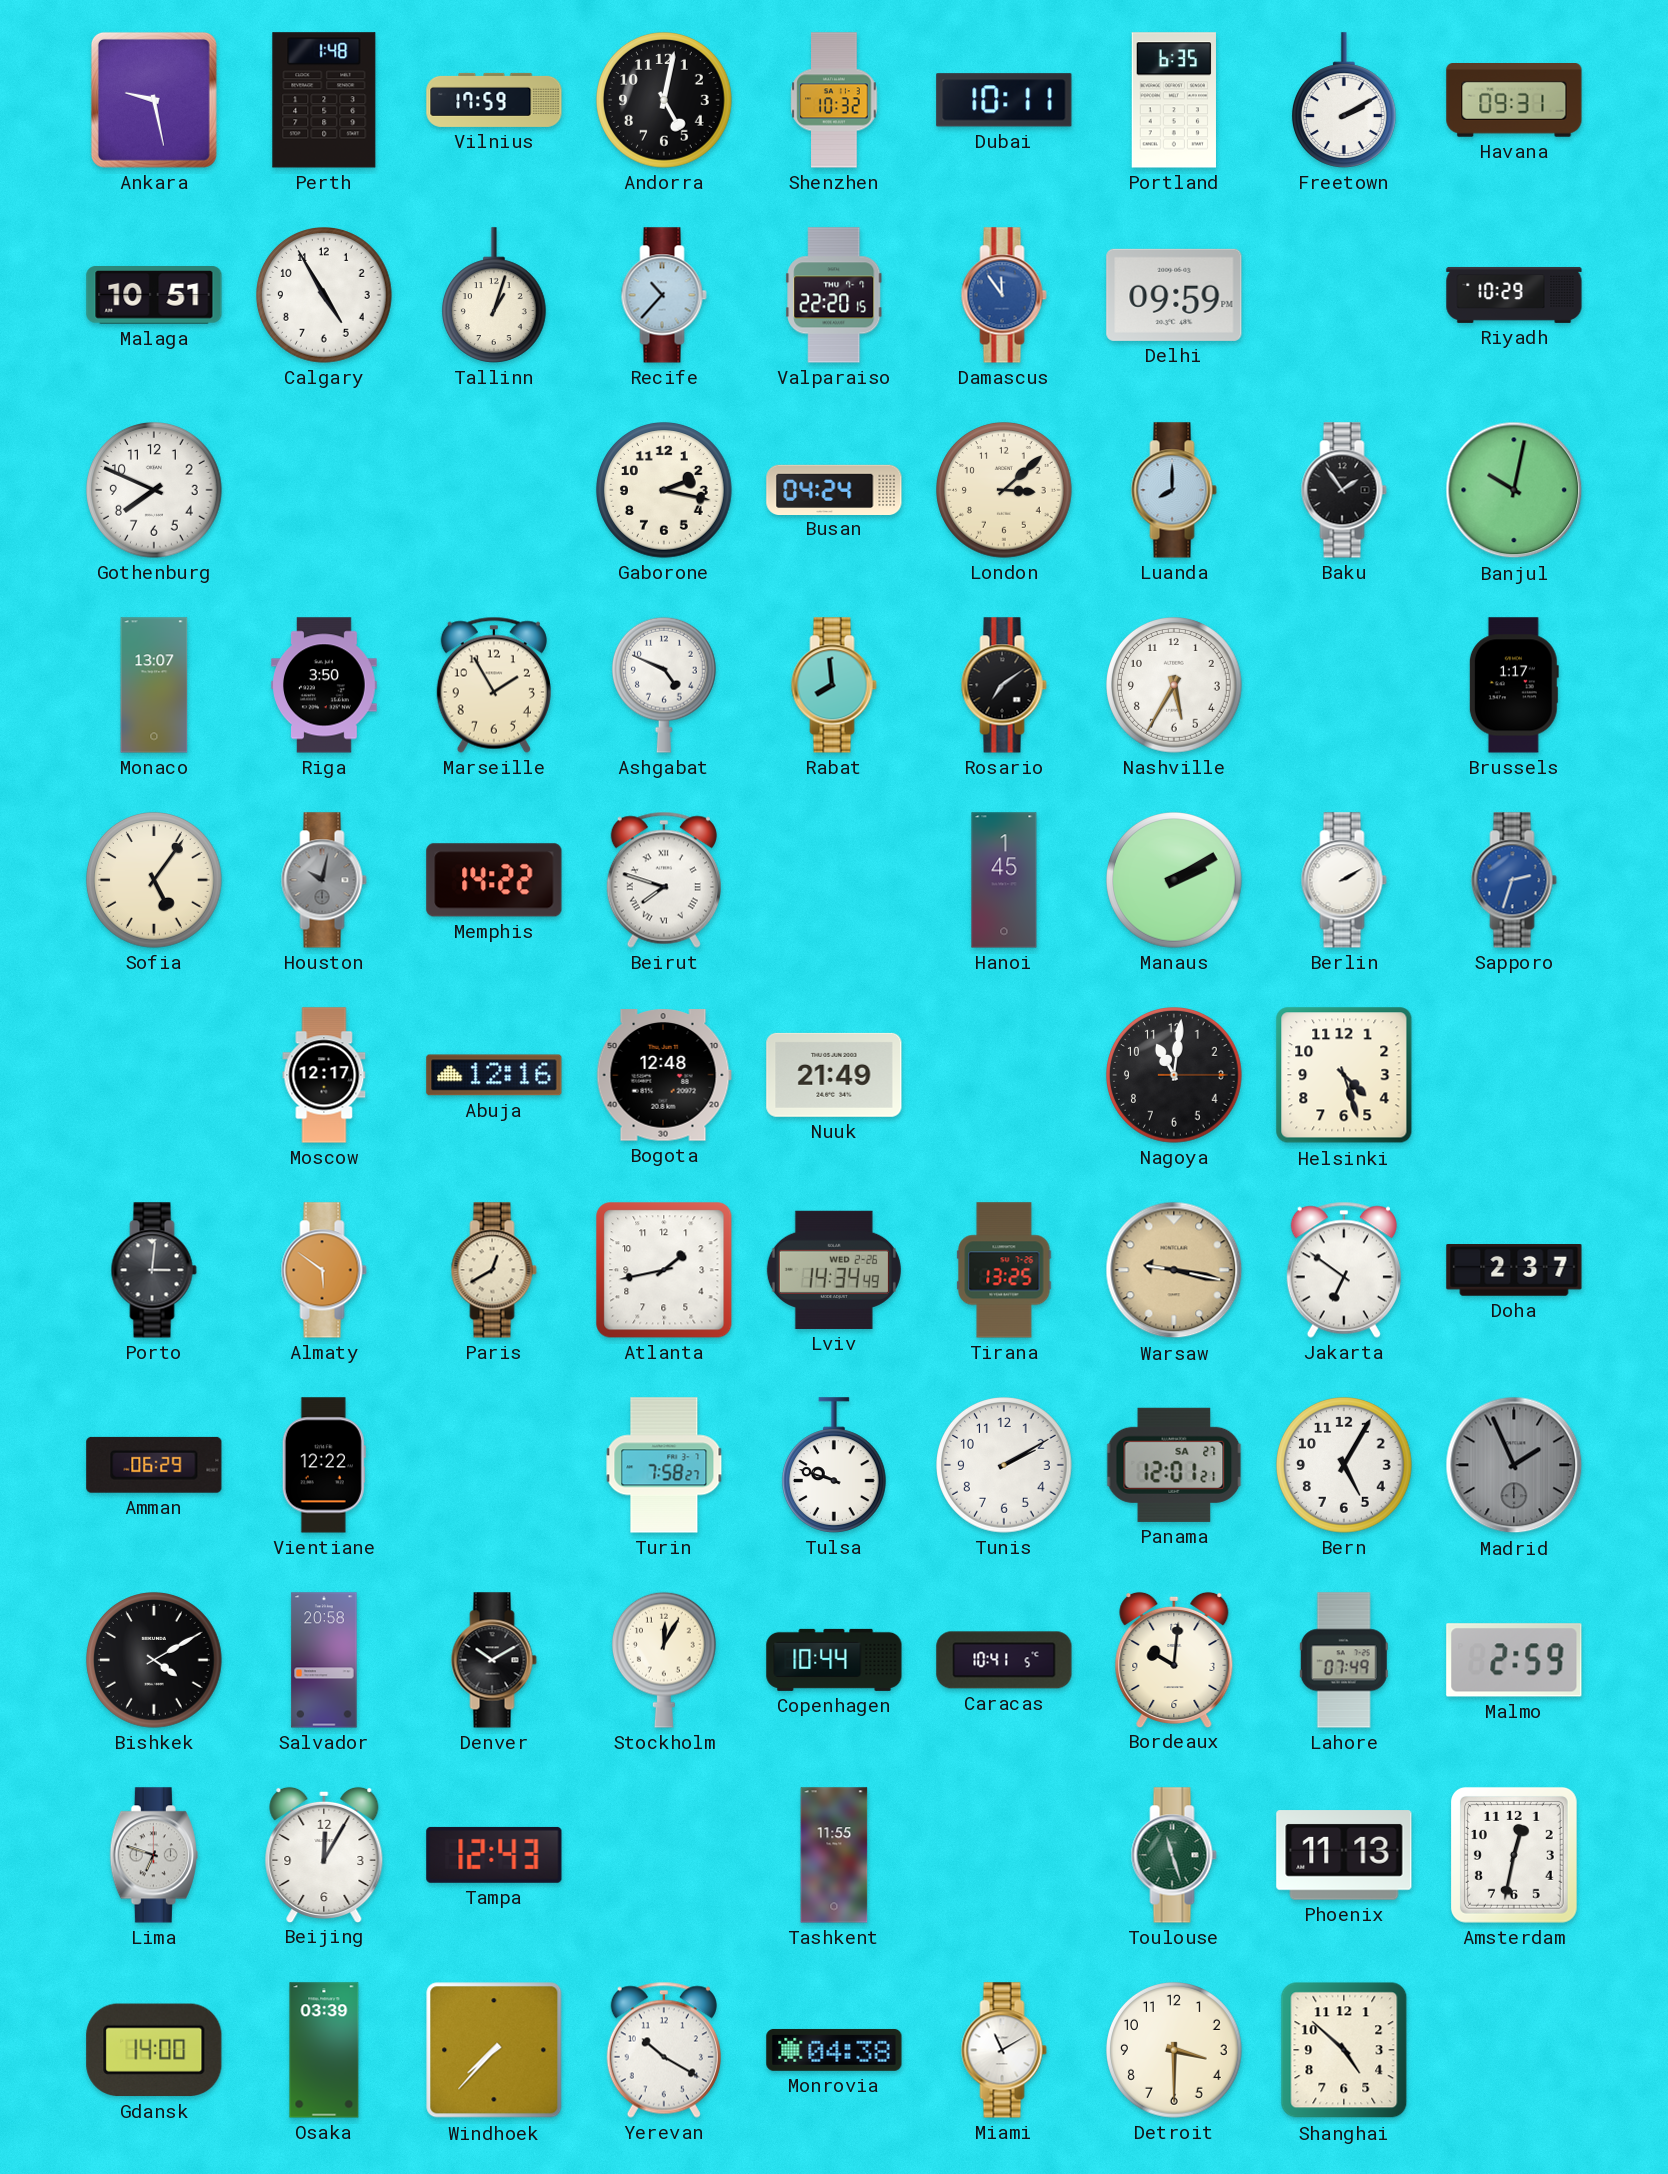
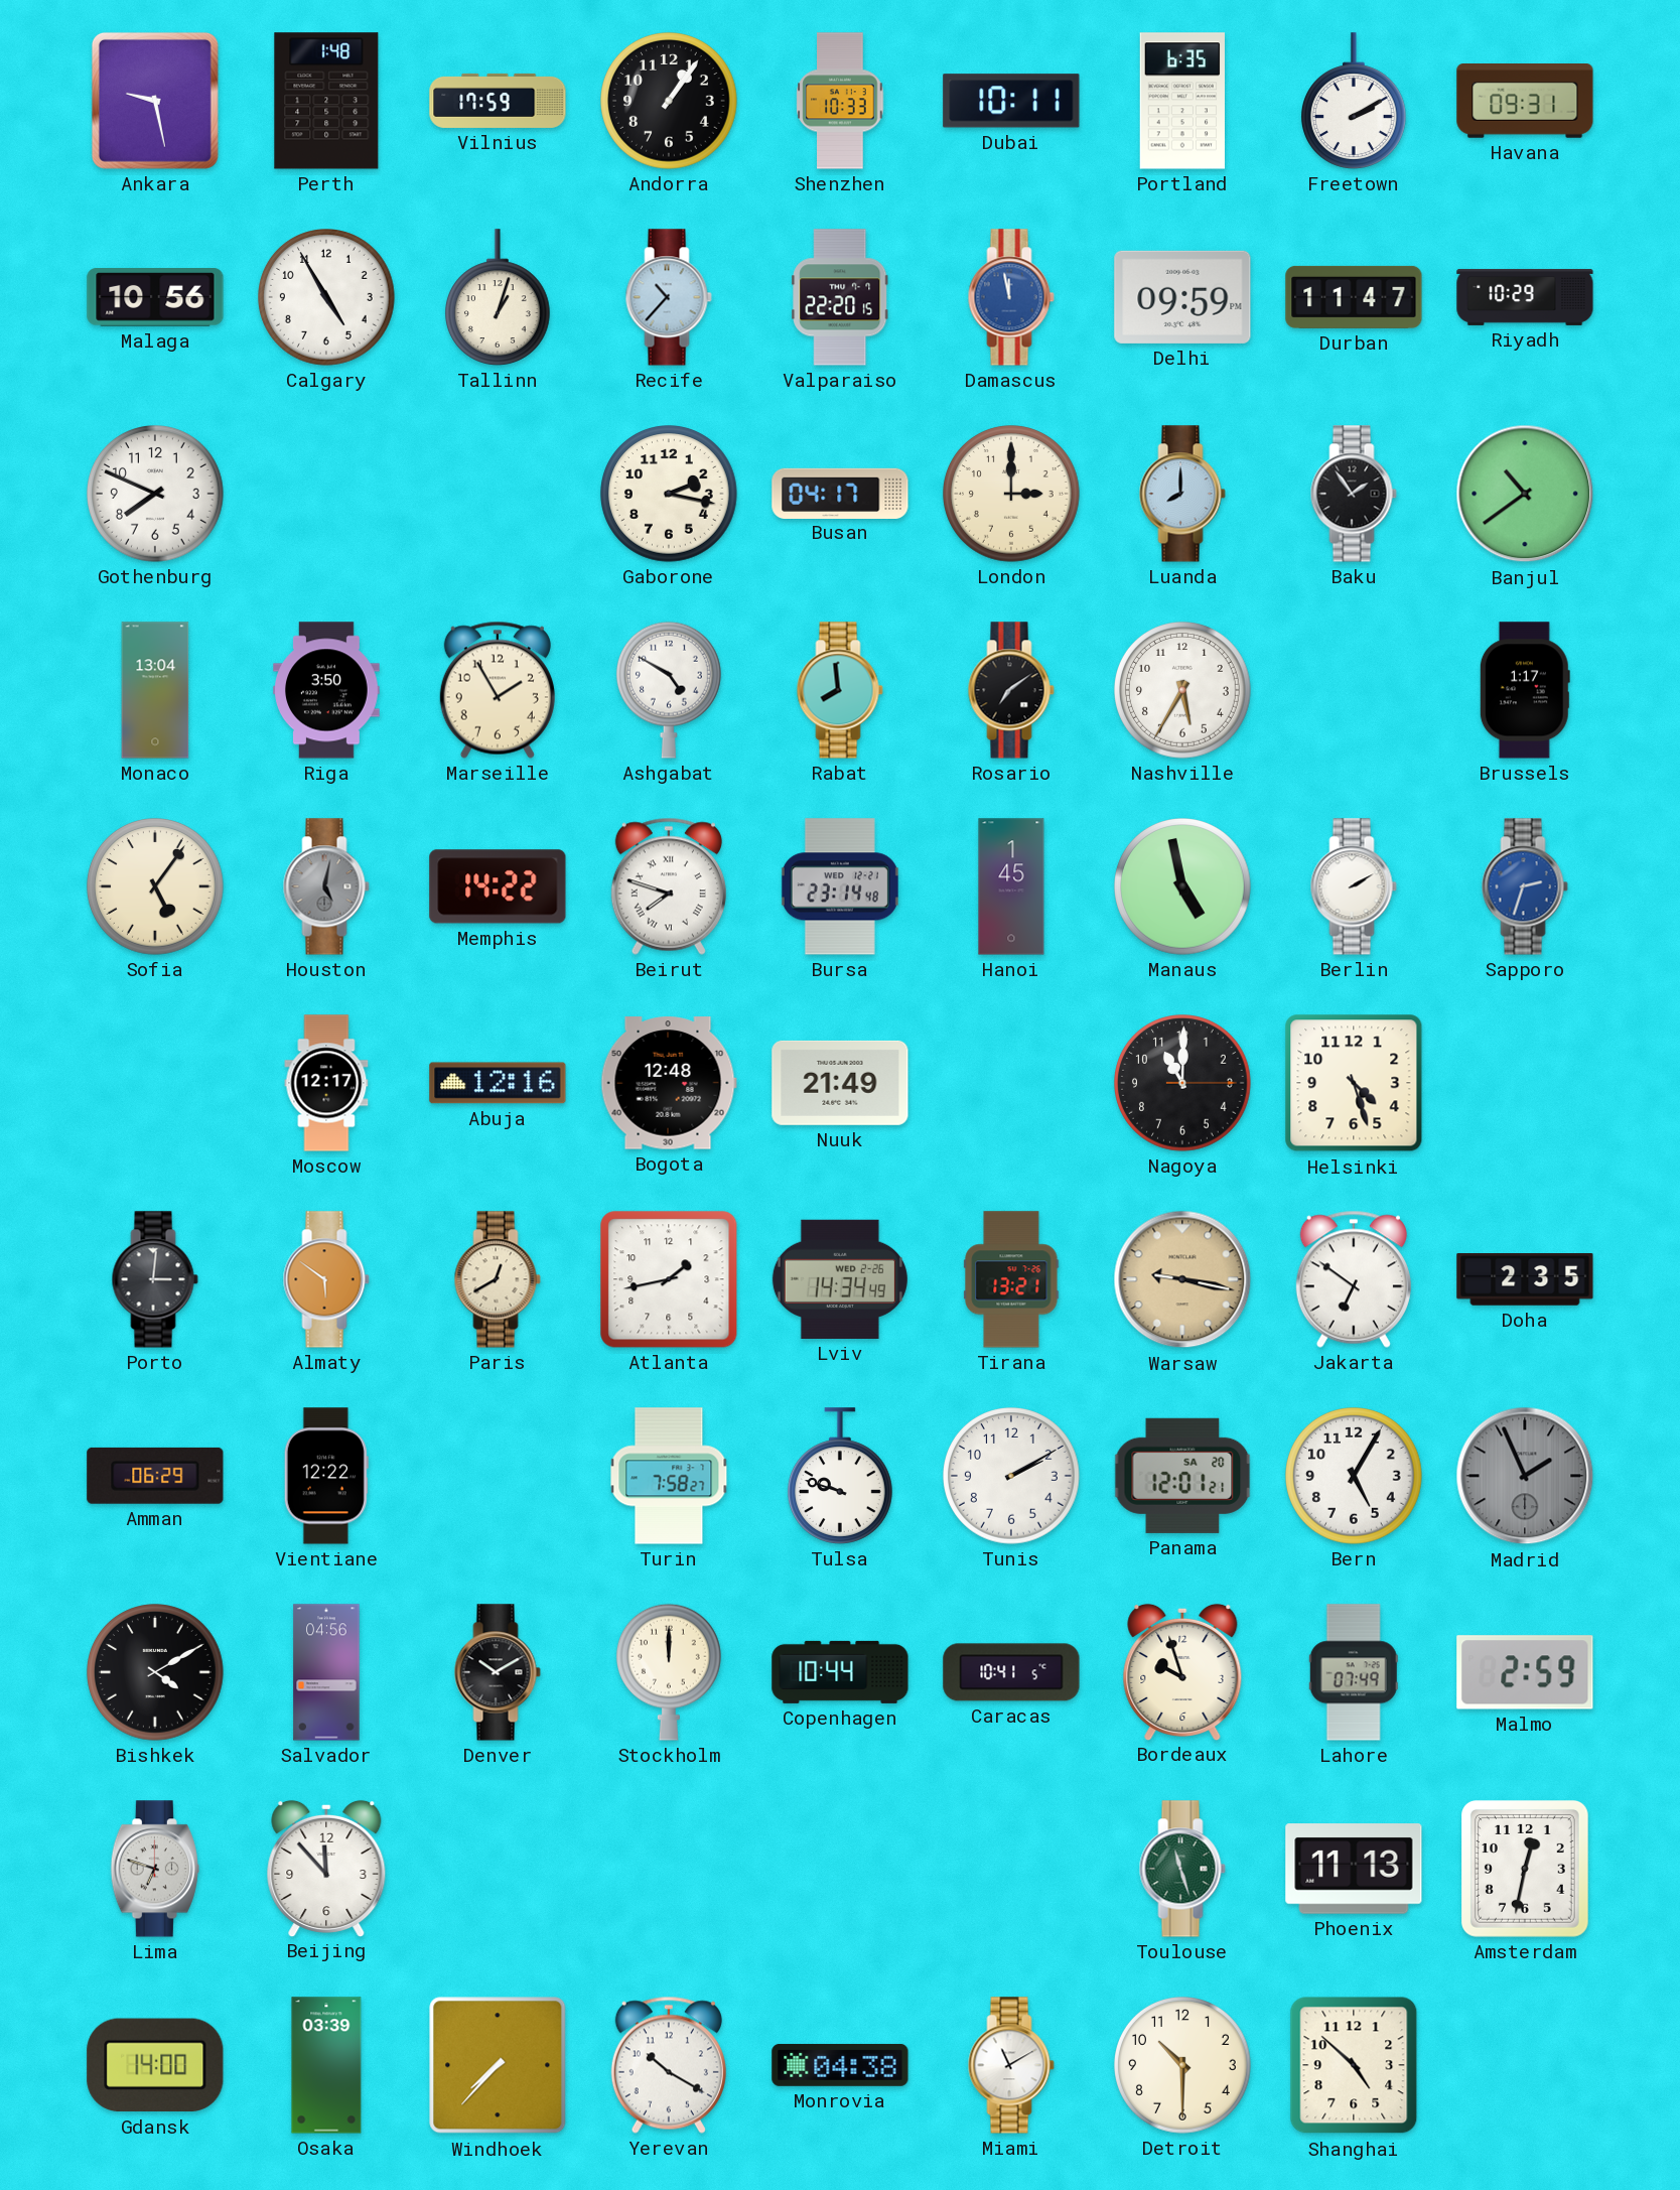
Andorra: 5:02 -> 1:06 (670, 102)
Shenzhen: 10:32 -> 10:33 (840, 101)
Malaga: 10:51 -> 10:56 (155, 297)
Damascus: 11:54 -> 11:58 (1011, 297)
Durban: none -> 11:47 (1354, 297)
Busan: 04:24 -> 04:17 (840, 493)
London: 3:08 -> 3:00 (1012, 495)
Banjul: 10:02 -> 10:39 (1525, 494)
Monaco: 13:07 -> 13:04 (155, 690)
Ashgabat: 4:49 -> 4:50 (669, 690)
Houston: 10:02 -> 5:02 (326, 886)
Bursa: none -> 23:14 (840, 886)
Manaus: 2:10 -> 4:58 (1183, 887)
Nagoya: 11:01 -> 11:00 (1183, 1084)
Tirana: 13:25 -> 13:21 (1011, 1279)
Doha: 2:37 -> 2:35 (1525, 1280)
Panama date: SA 27 -> SA 20 (1182, 1476)
Salvador: 20:58 -> 04:56 (326, 1672)
Stockholm: 12:05 -> 12:00 (669, 1672)
Bordeaux: 10:01 -> 9:57 (1182, 1671)
Beijing: 12:05 -> 11:53 (326, 1868)
Tampa: 12:43 -> none (494, 1855)
Tashkent: 11:55 -> none (834, 1855)
Detroit: 3:30 -> 10:30 (1183, 2066)
